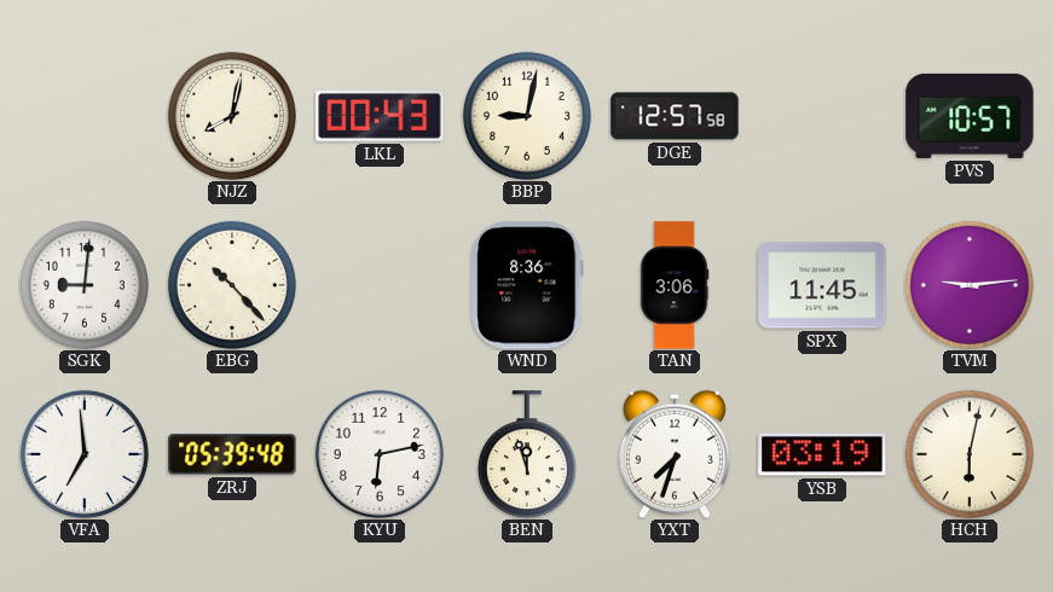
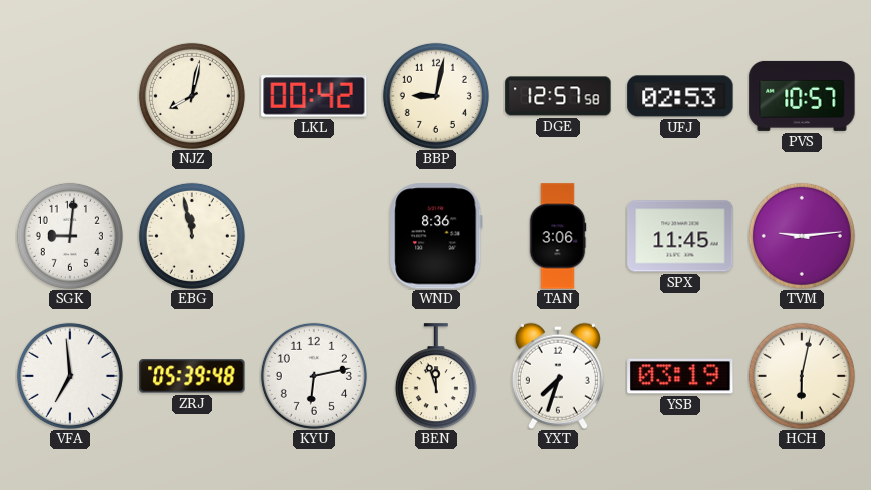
LKL: 00:43 -> 00:42 (314, 96)
UFJ: none -> 02:53 (680, 96)
EBG: 10:23 -> 11:58 (192, 236)
